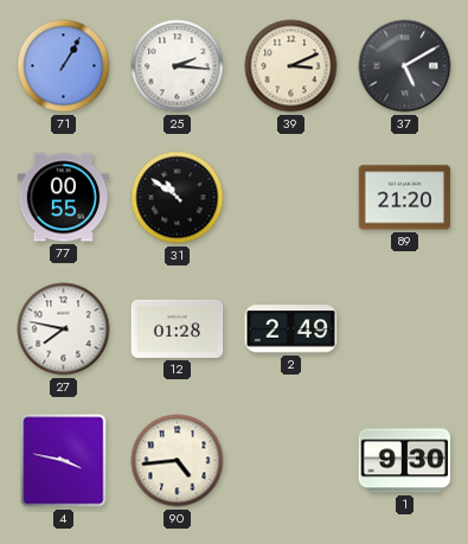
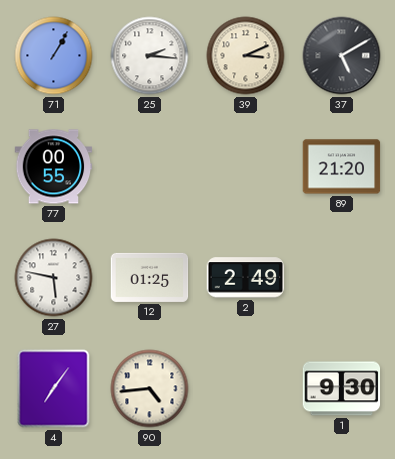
31: 10:51 -> none (178, 198)
27: 7:47 -> 5:47 (54, 278)
12: 01:28 -> 01:25 (150, 277)
4: 3:47 -> 7:06 (54, 389)
